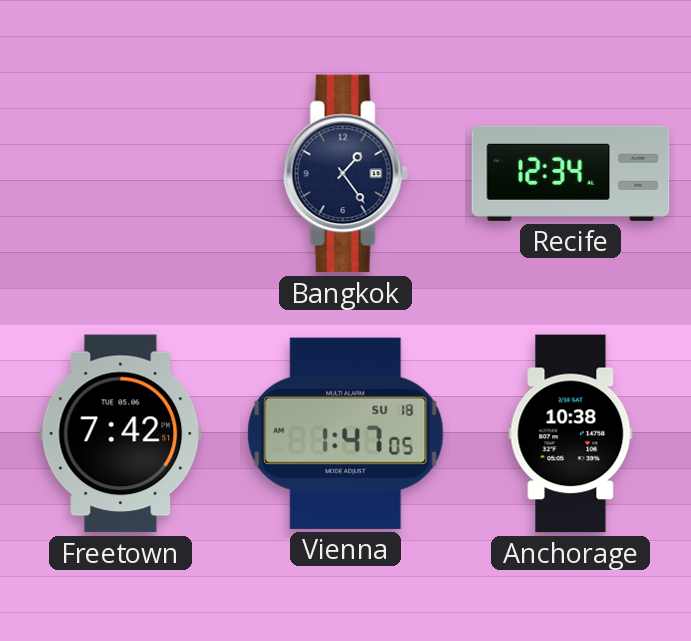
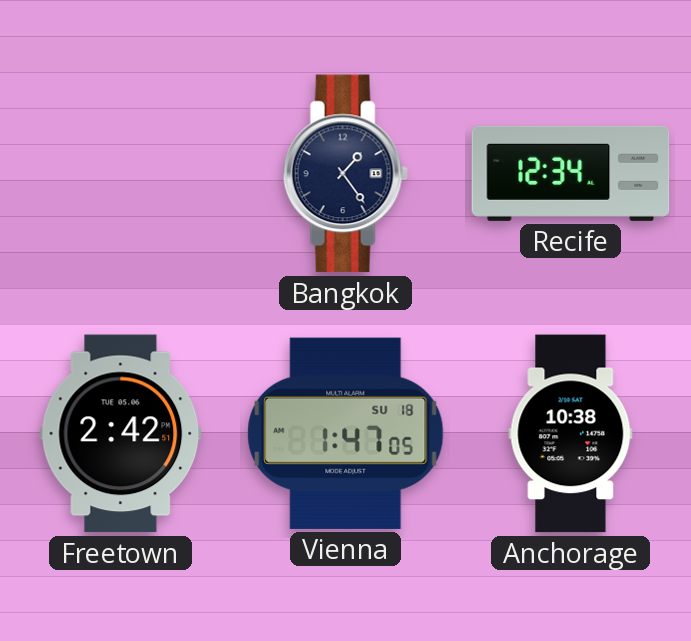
Freetown: 7:42 -> 2:42 (121, 434)
